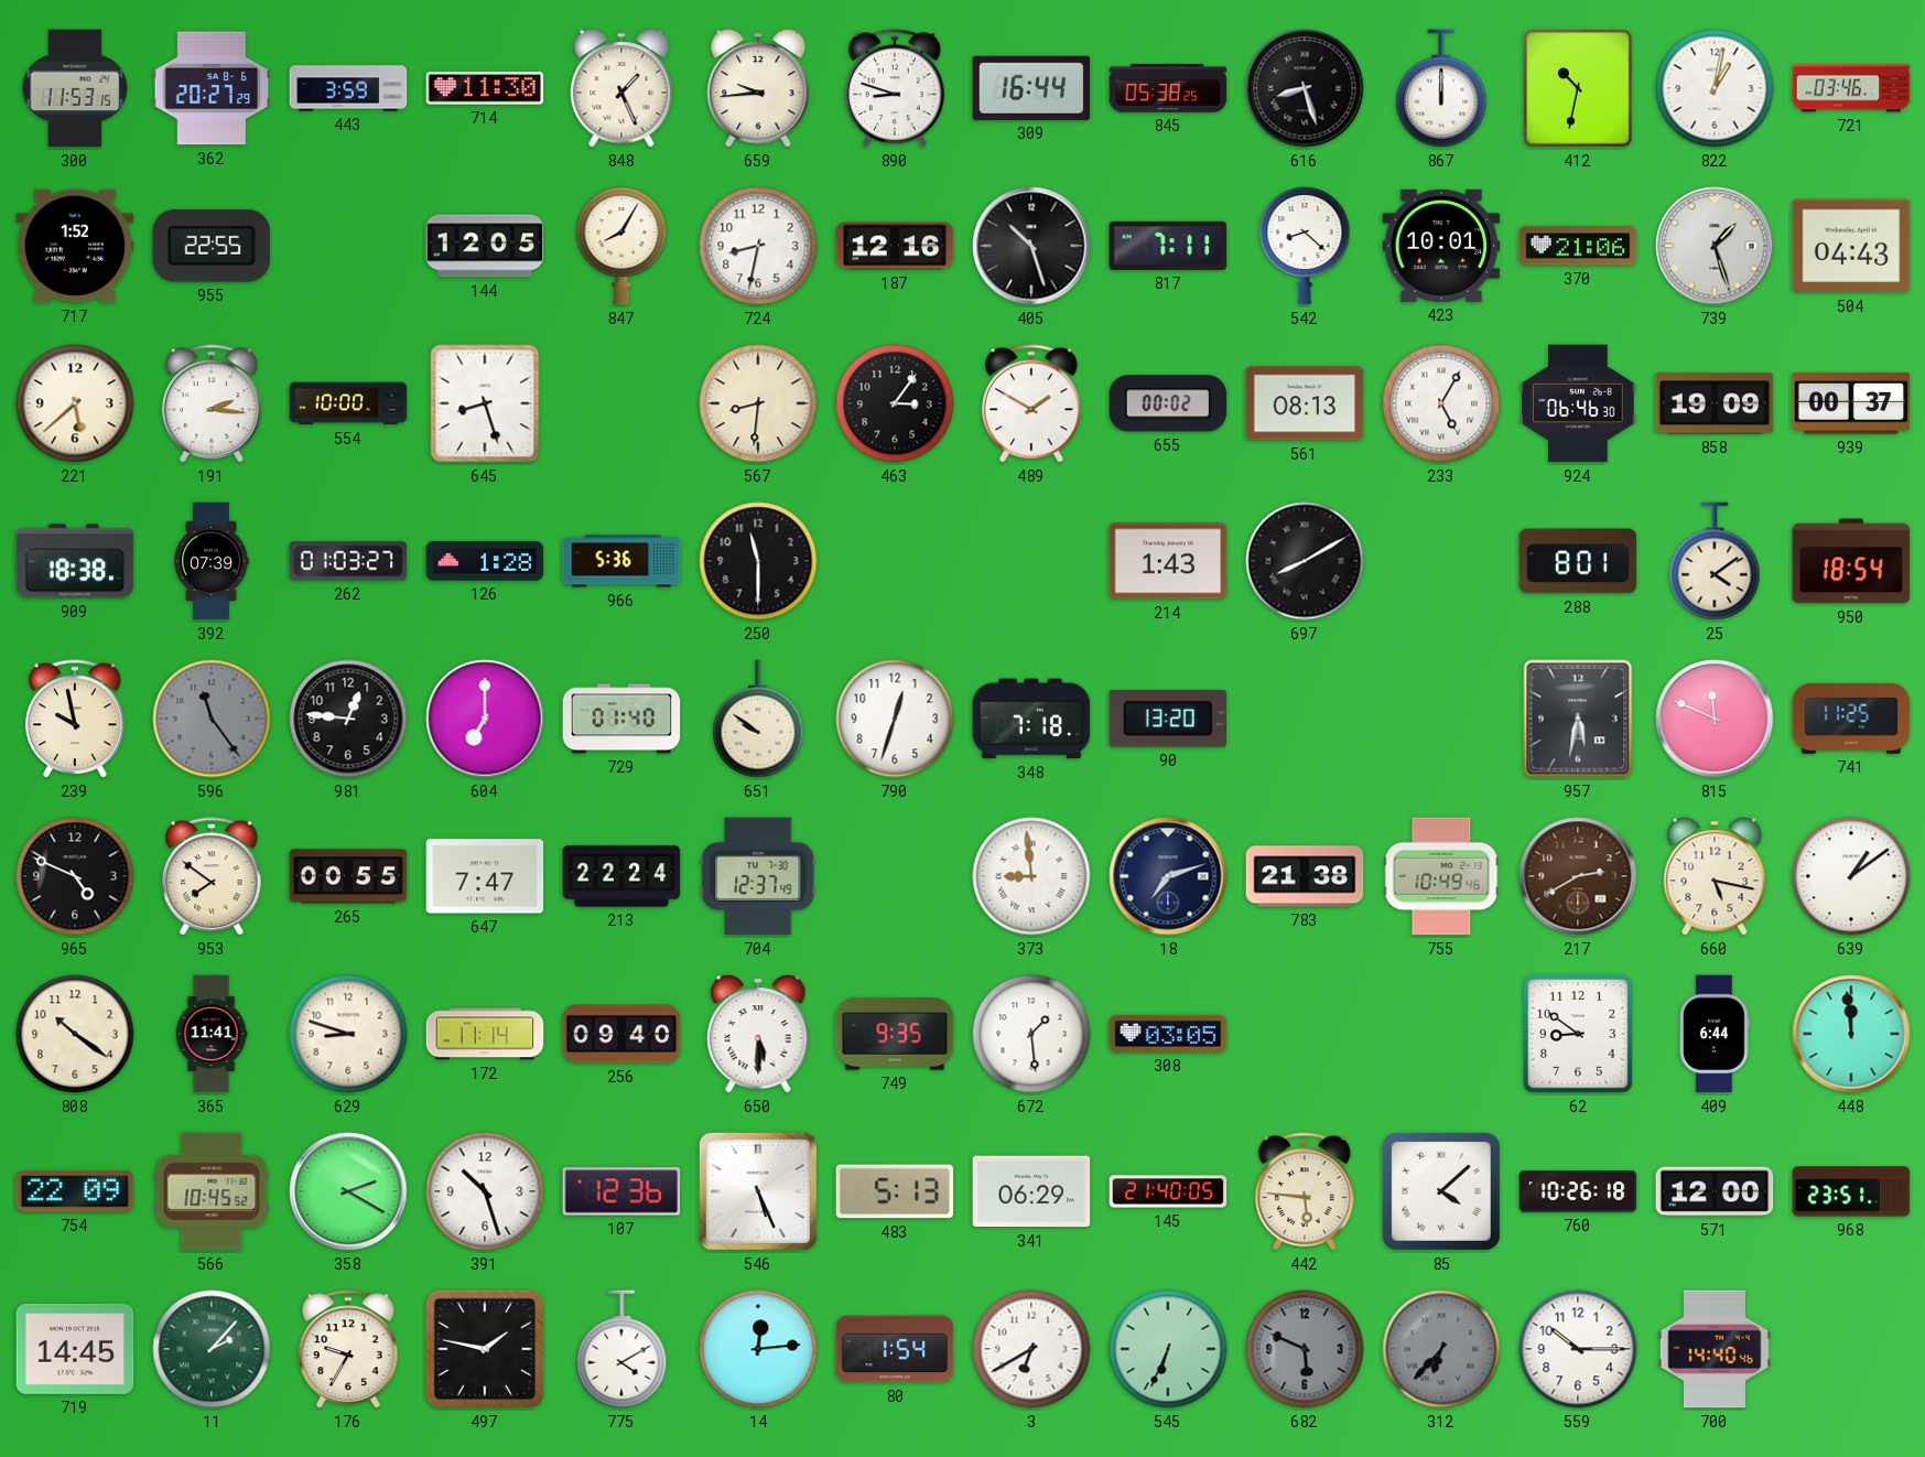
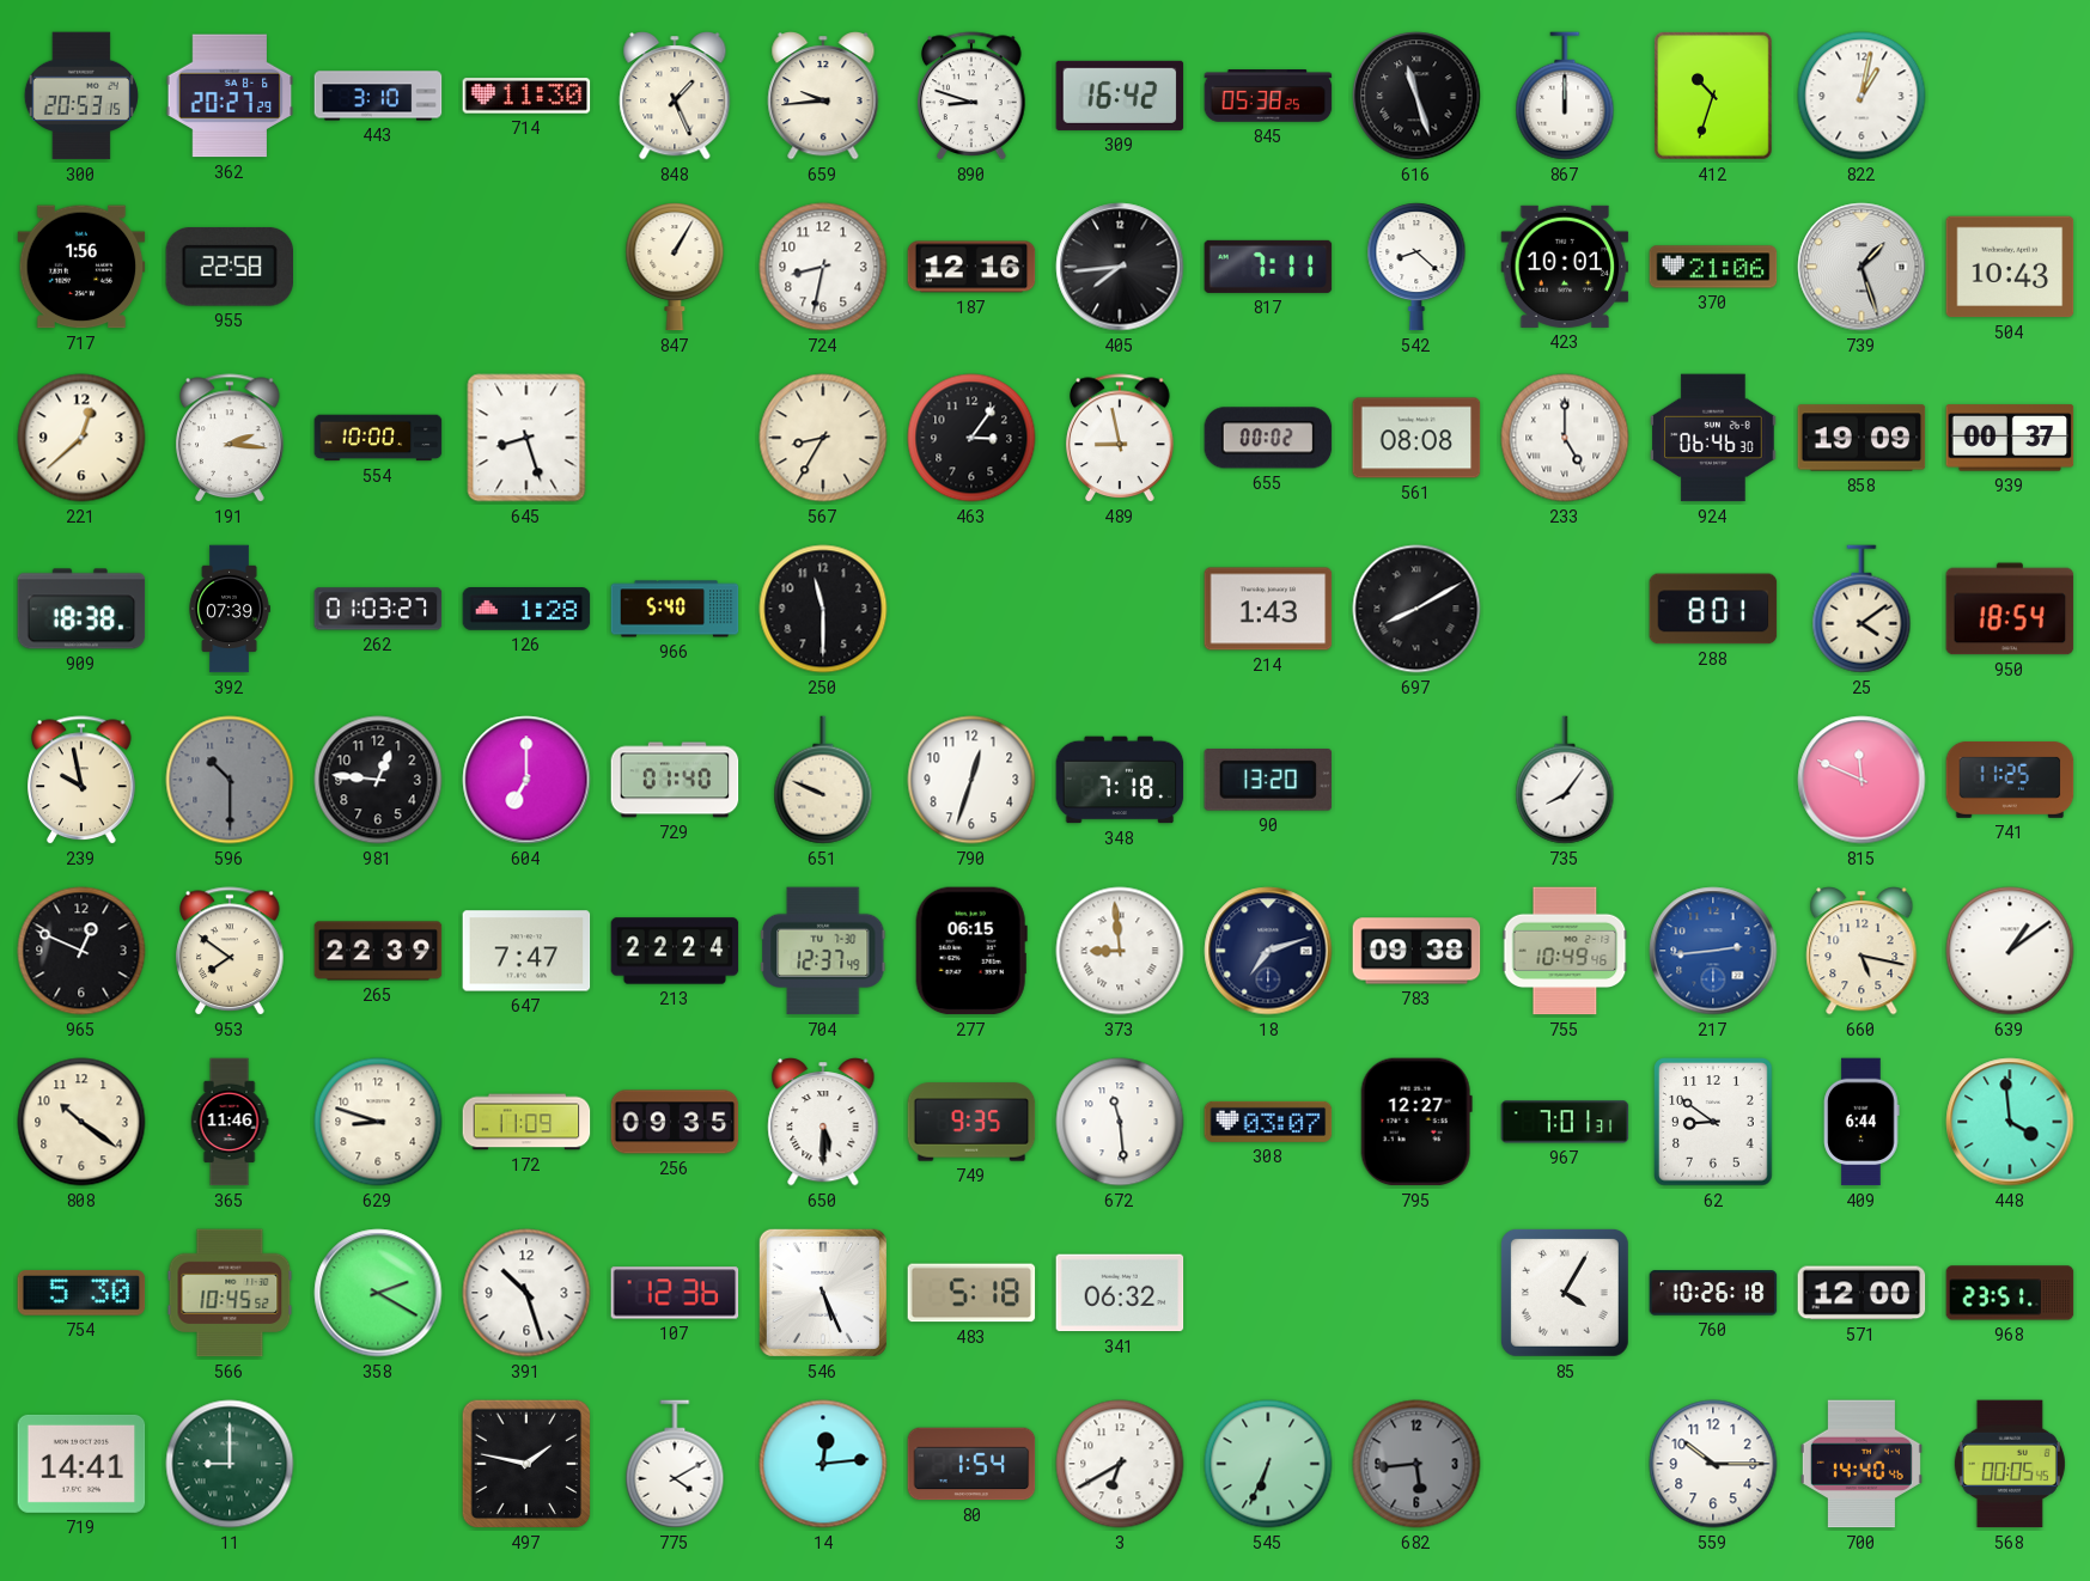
300: 11:53 -> 20:53 (81, 96)
443: 3:59 -> 3:10 (378, 96)
309: 16:44 -> 16:42 (1120, 96)
616: 8:27 -> 11:27 (1416, 96)
412: 10:32 -> 10:33 (1713, 96)
721: 03:46 -> none (1851, 88)
717: 1:52 -> 1:56 (81, 267)
955: 22:55 -> 22:58 (229, 267)
144: 12:05 -> none (485, 246)
847: 8:05 -> 1:05 (675, 267)
405: 10:27 -> 7:44 (1120, 267)
504: 04:43 -> 10:43 (2010, 267)
221: 5:38 -> 12:38 (81, 438)
567: 8:31 -> 8:35 (823, 438)
489: 1:50 -> 8:58 (1120, 439)
561: 08:13 -> 08:08 (1416, 438)
233: 5:05 -> 5:00 (1565, 438)
966: 5:36 -> 5:40 (675, 609)
596: 11:24 -> 10:30 (230, 780)
651: 9:51 -> 9:49 (823, 780)
735: none -> 8:06 (1565, 780)
957: 5:32 -> none (1578, 719)
965: 4:49 -> 12:49 (81, 951)
265: 00:55 -> 22:39 (378, 951)
277: none -> 06:15 (971, 951)
783: 21:38 -> 09:38 (1416, 951)
217: 2:40 -> 2:44 (1713, 951)
217 dial: brown -> blue (1713, 951)
365: 11:41 -> 11:46 (230, 1122)
172: 11:14 -> 11:09 (526, 1122)
256: 09:40 -> 09:35 (675, 1122)
672: 1:29 -> 11:29 (1120, 1122)
308: 03:05 -> 03:07 (1268, 1122)
795: none -> 12:27 (1416, 1122)
967: none -> 7:01 (1565, 1122)
448: 11:59 -> 3:59 (2010, 1122)
754: 22:09 -> 5:30 (81, 1294)
483: 5:13 -> 5:18 (971, 1293)
341: 06:29 -> 06:32 (1120, 1293)
145: 21:40 -> none (1168, 1191)
442: 5:46 -> none (1305, 1192)
85: 4:08 -> 4:05 (1565, 1293)
719: 14:45 -> 14:41 (81, 1464)
11: 2:07 -> 9:00 (230, 1464)
176: 9:35 -> none (348, 1350)
682: 5:49 -> 5:44 (1416, 1464)
312: 6:37 -> none (1441, 1349)
568: none -> 00:05 (2010, 1464)
